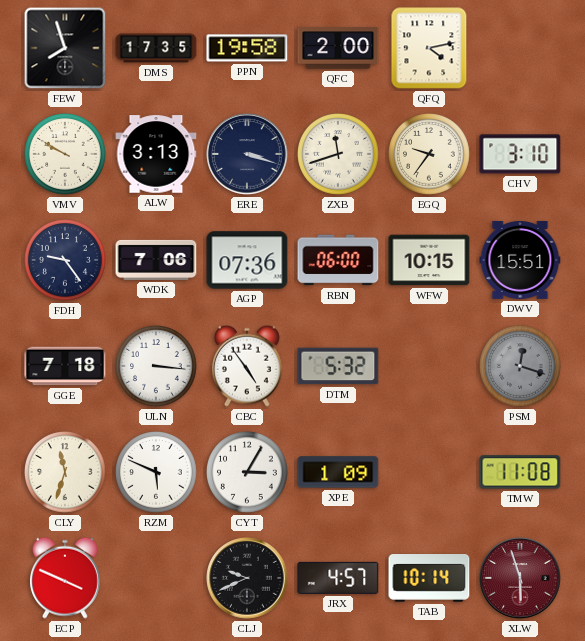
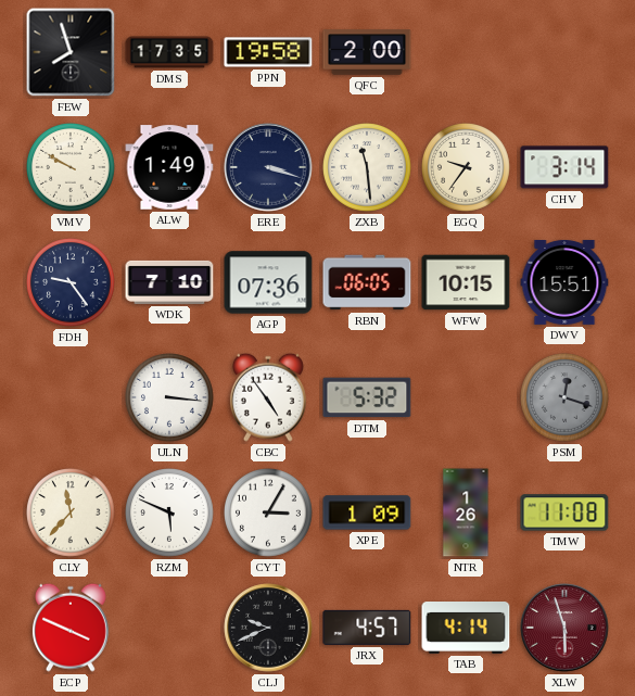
QFQ: 4:13 -> none (429, 48)
ALW: 3:13 -> 1:49 (169, 167)
ZXB: 11:42 -> 11:29 (368, 168)
CHV: 3:10 -> 3:14 (564, 167)
WDK: 7:06 -> 7:10 (169, 282)
RBN: 06:00 -> 06:05 (367, 282)
GGE: 7:18 -> none (65, 366)
CLY: 11:33 -> 11:37 (72, 514)
NTR: none -> 1:26 (466, 512)
TAB: 10:14 -> 4:14 (466, 629)
